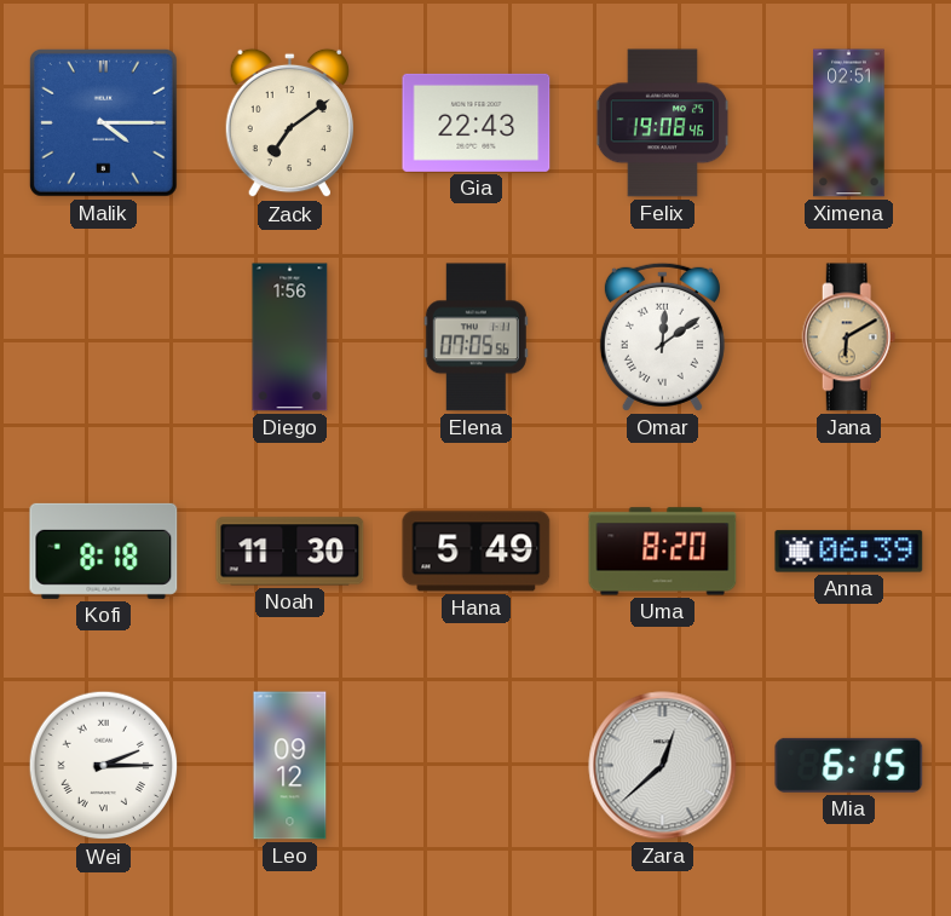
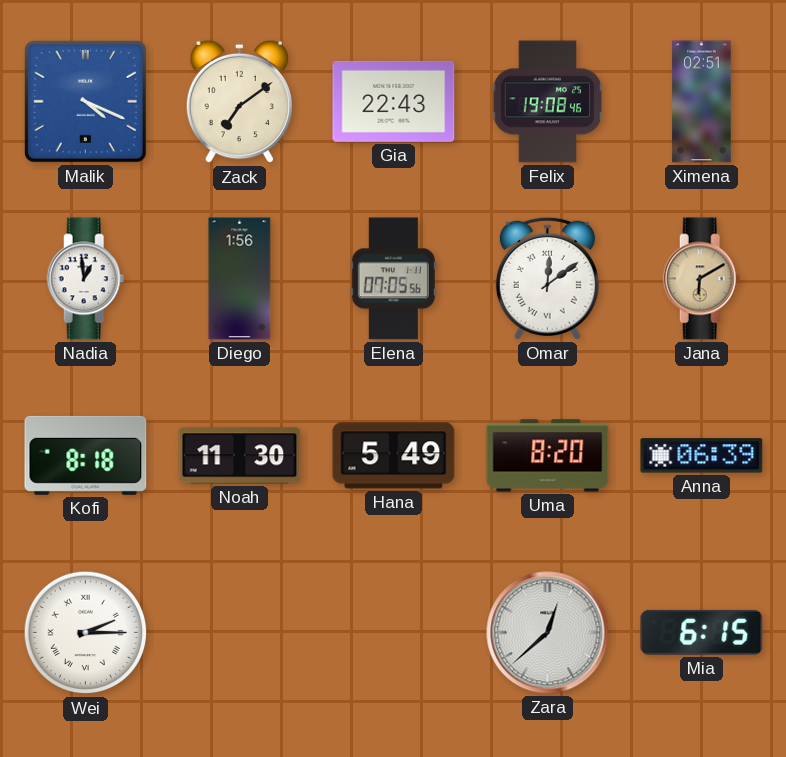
Malik: 4:15 -> 4:19 (85, 101)
Nadia: none -> 12:59 (86, 279)
Leo: 09:12 -> none (290, 766)
